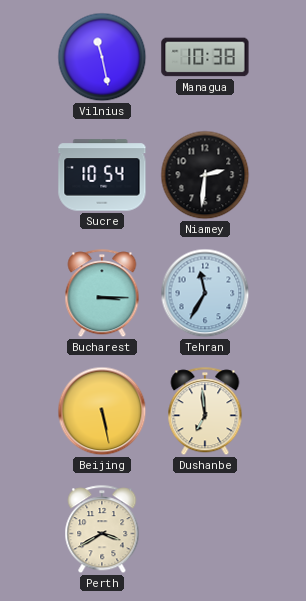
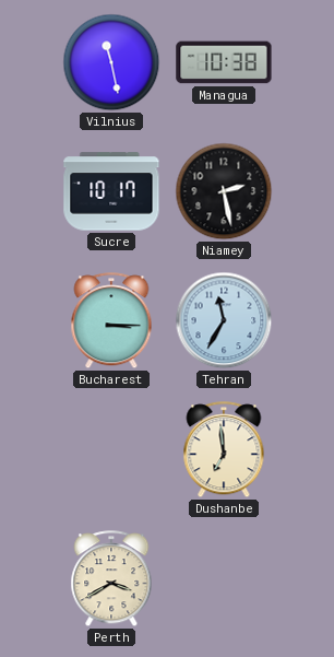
Sucre: 10:54 -> 10:17 (111, 191)
Niamey: 2:31 -> 2:28 (224, 191)
Beijing: 5:28 -> none (102, 411)
